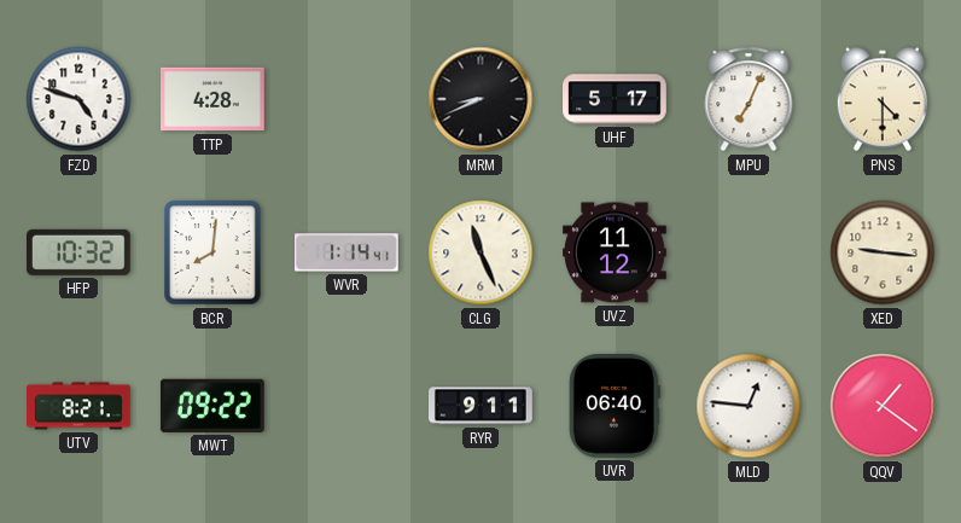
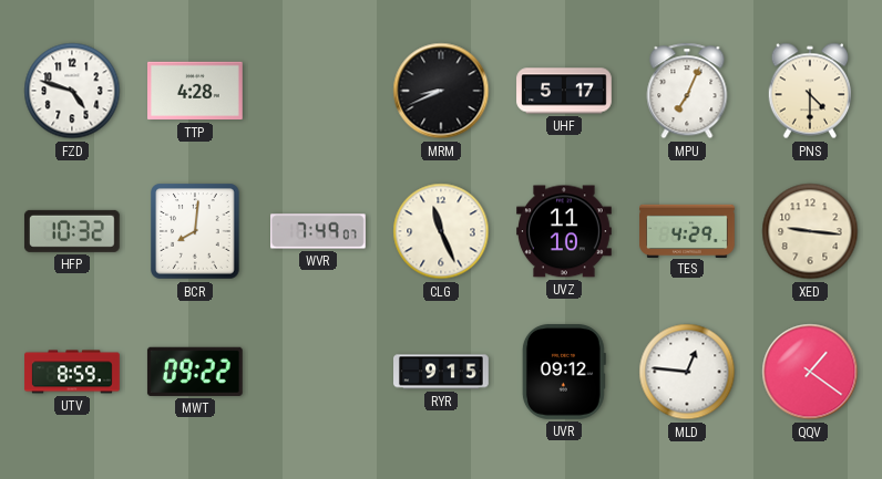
WVR: 1:14 -> 7:49 (319, 231)
UVZ: 11:12 -> 11:10 (565, 231)
TES: none -> 4:29 (687, 230)
UTV: 8:21 -> 8:59 (72, 372)
RYR: 9:11 -> 9:15 (442, 372)
UVR: 06:40 -> 09:12 (564, 373)
